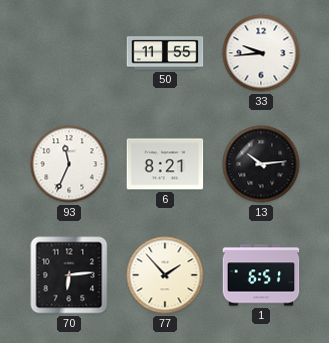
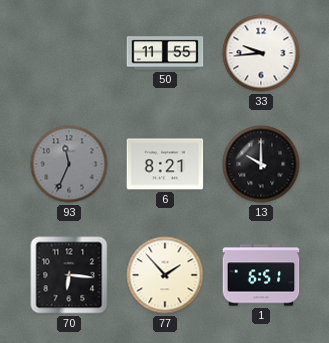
93 dial: white -> grey (69, 164)
13: 10:14 -> 10:00 (261, 164)
70: 6:14 -> 6:16 (69, 275)
